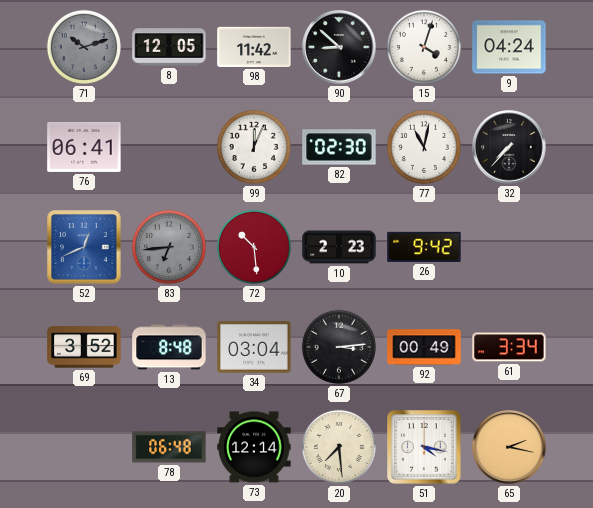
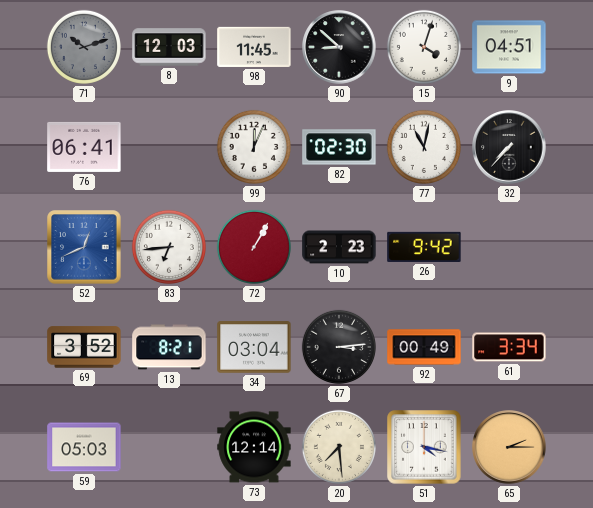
8: 12:05 -> 12:03 (169, 47)
98: 11:42 -> 11:45 (254, 47)
9: 04:24 -> 04:51 (509, 47)
83 dial: grey -> white (169, 247)
72: 10:29 -> 1:05 (254, 247)
13: 8:48 -> 8:21 (169, 347)
59: none -> 05:03 (84, 447)
78: 06:48 -> none (169, 447)
65: 2:17 -> 2:15 (509, 447)
